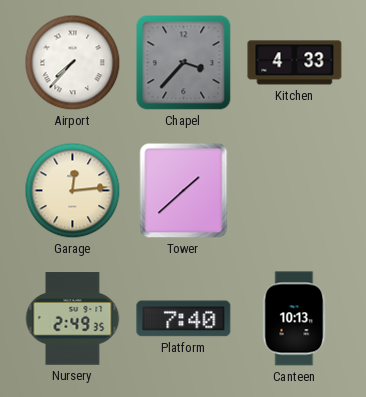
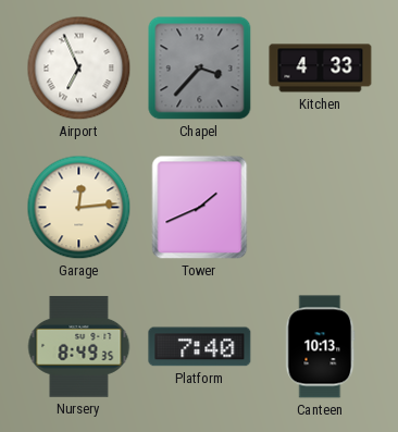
Airport: 7:37 -> 6:56 (79, 69)
Tower: 1:38 -> 1:41 (200, 208)
Nursery: 2:49 -> 8:49 (79, 347)
